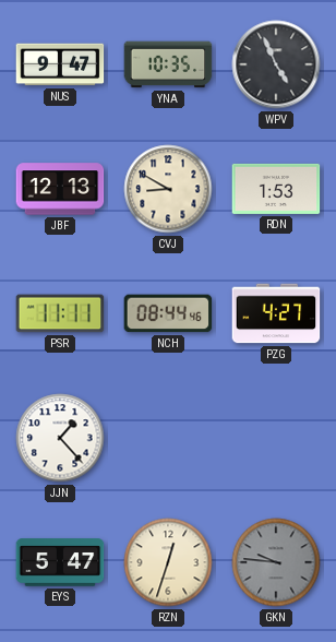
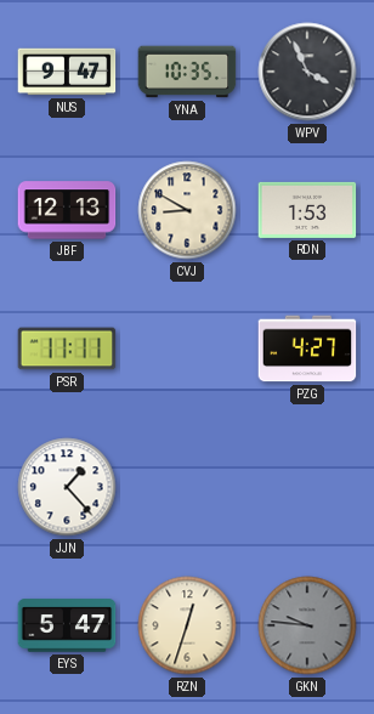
WPV: 4:56 -> 3:56 (307, 72)
NCH: 08:44 -> none (168, 313)
